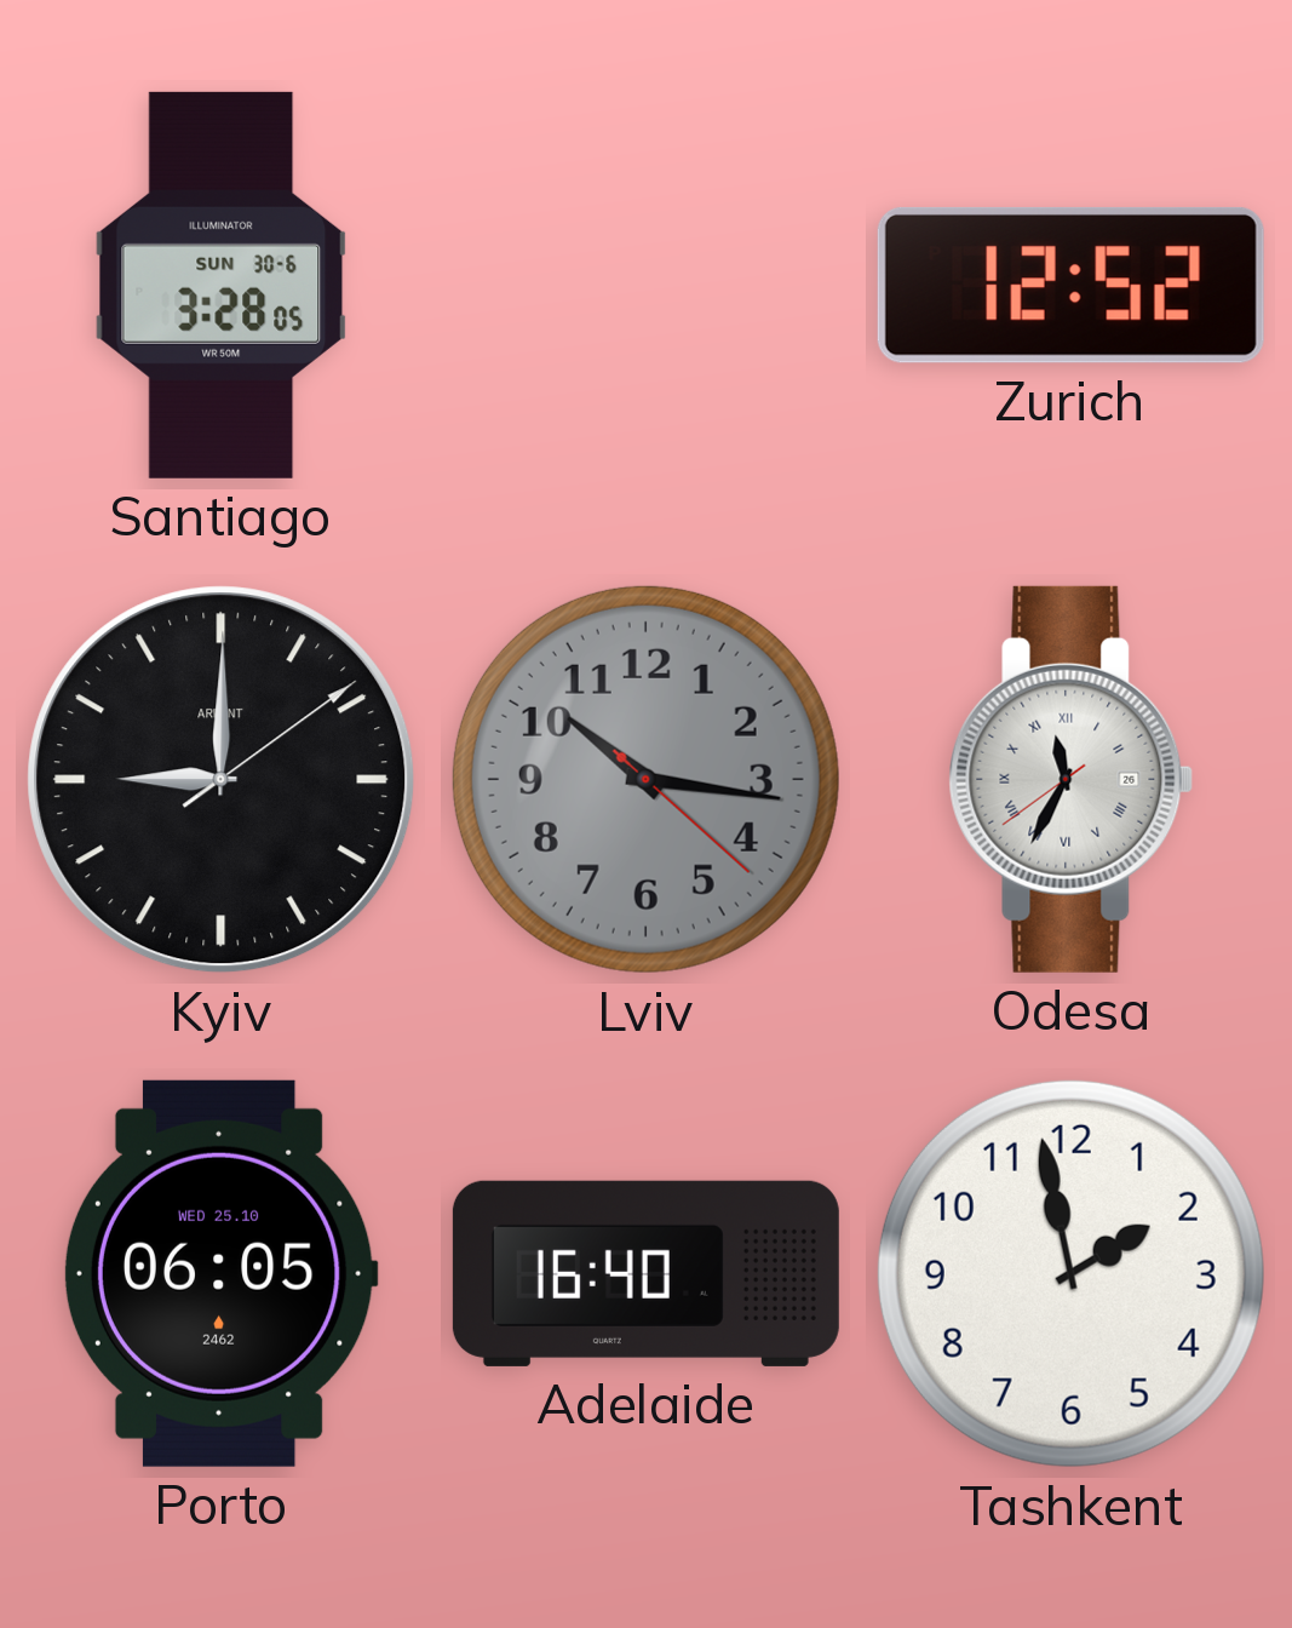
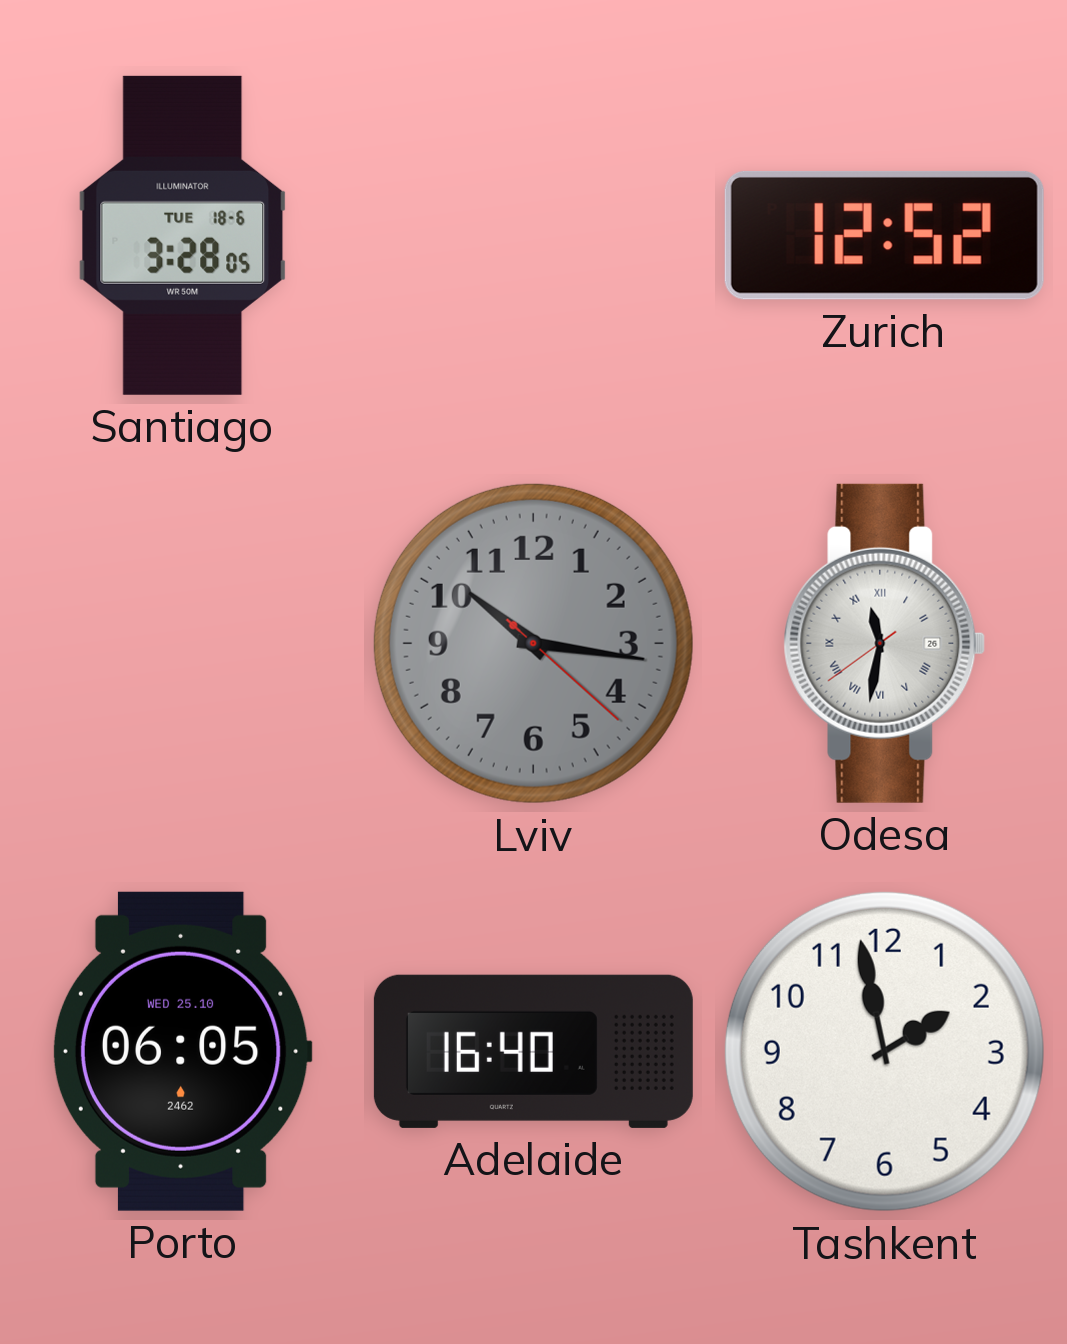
Santiago date: SUN 30-6 -> TUE 18-6 (183, 235)
Kyiv: 9:00 -> none (222, 780)
Odesa: 11:34 -> 11:31 (885, 643)
